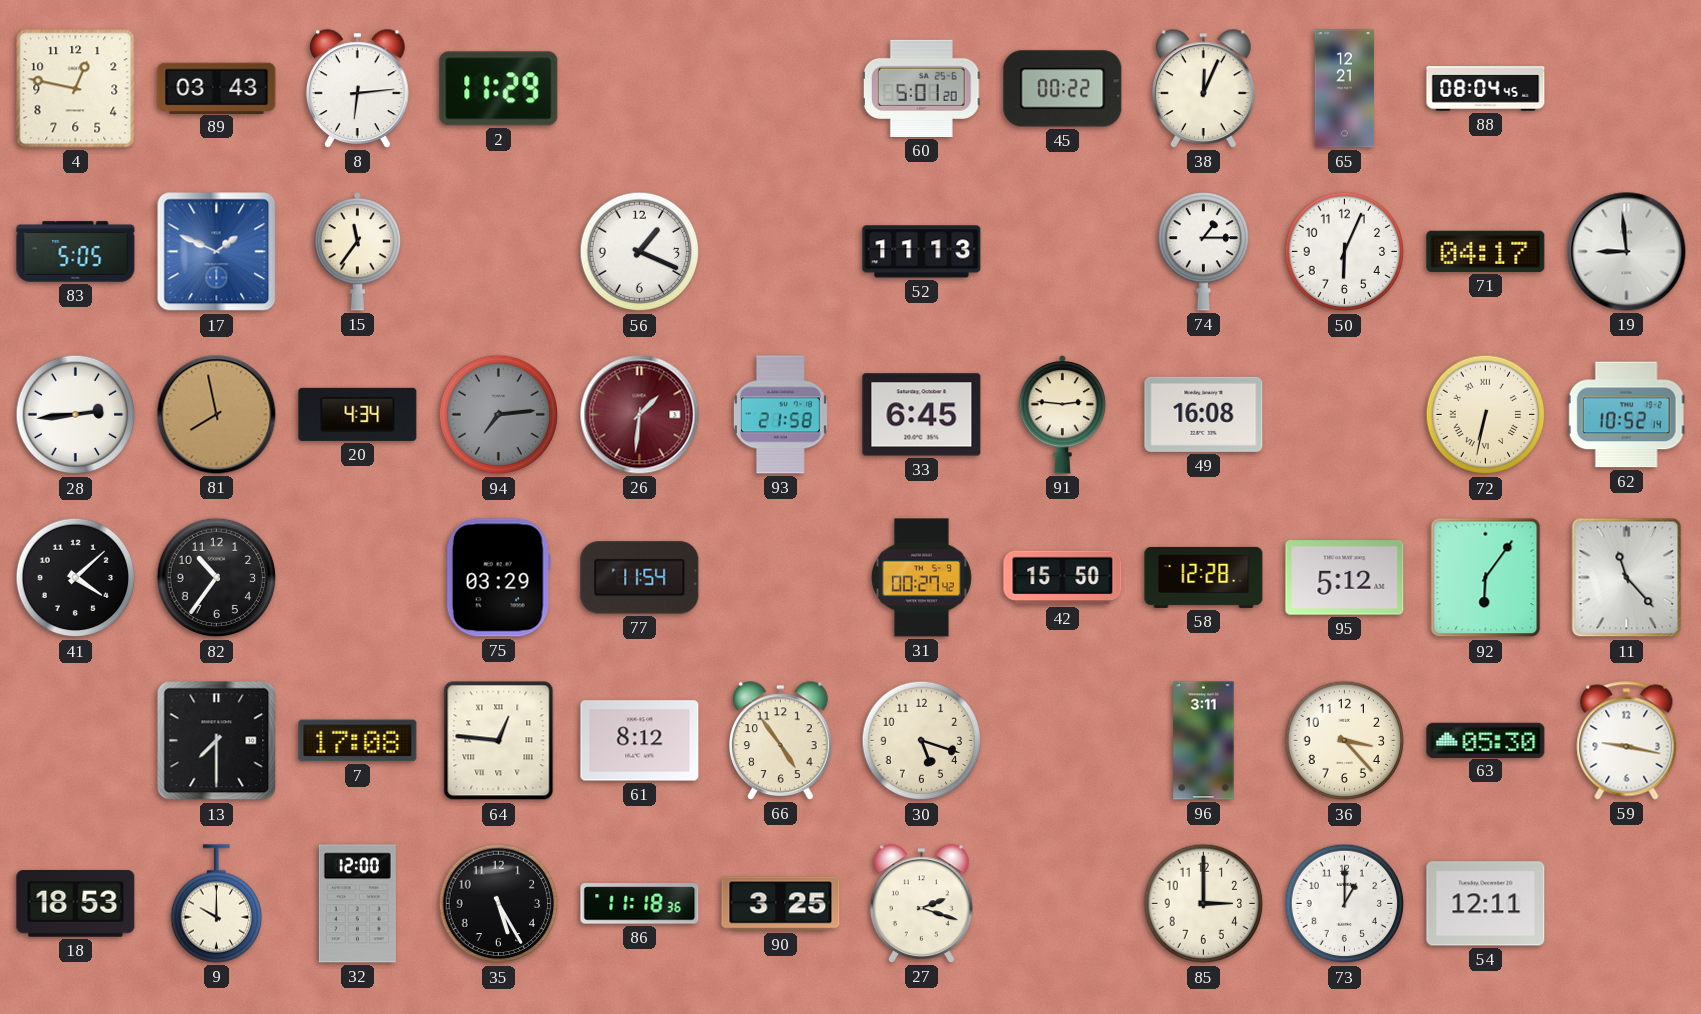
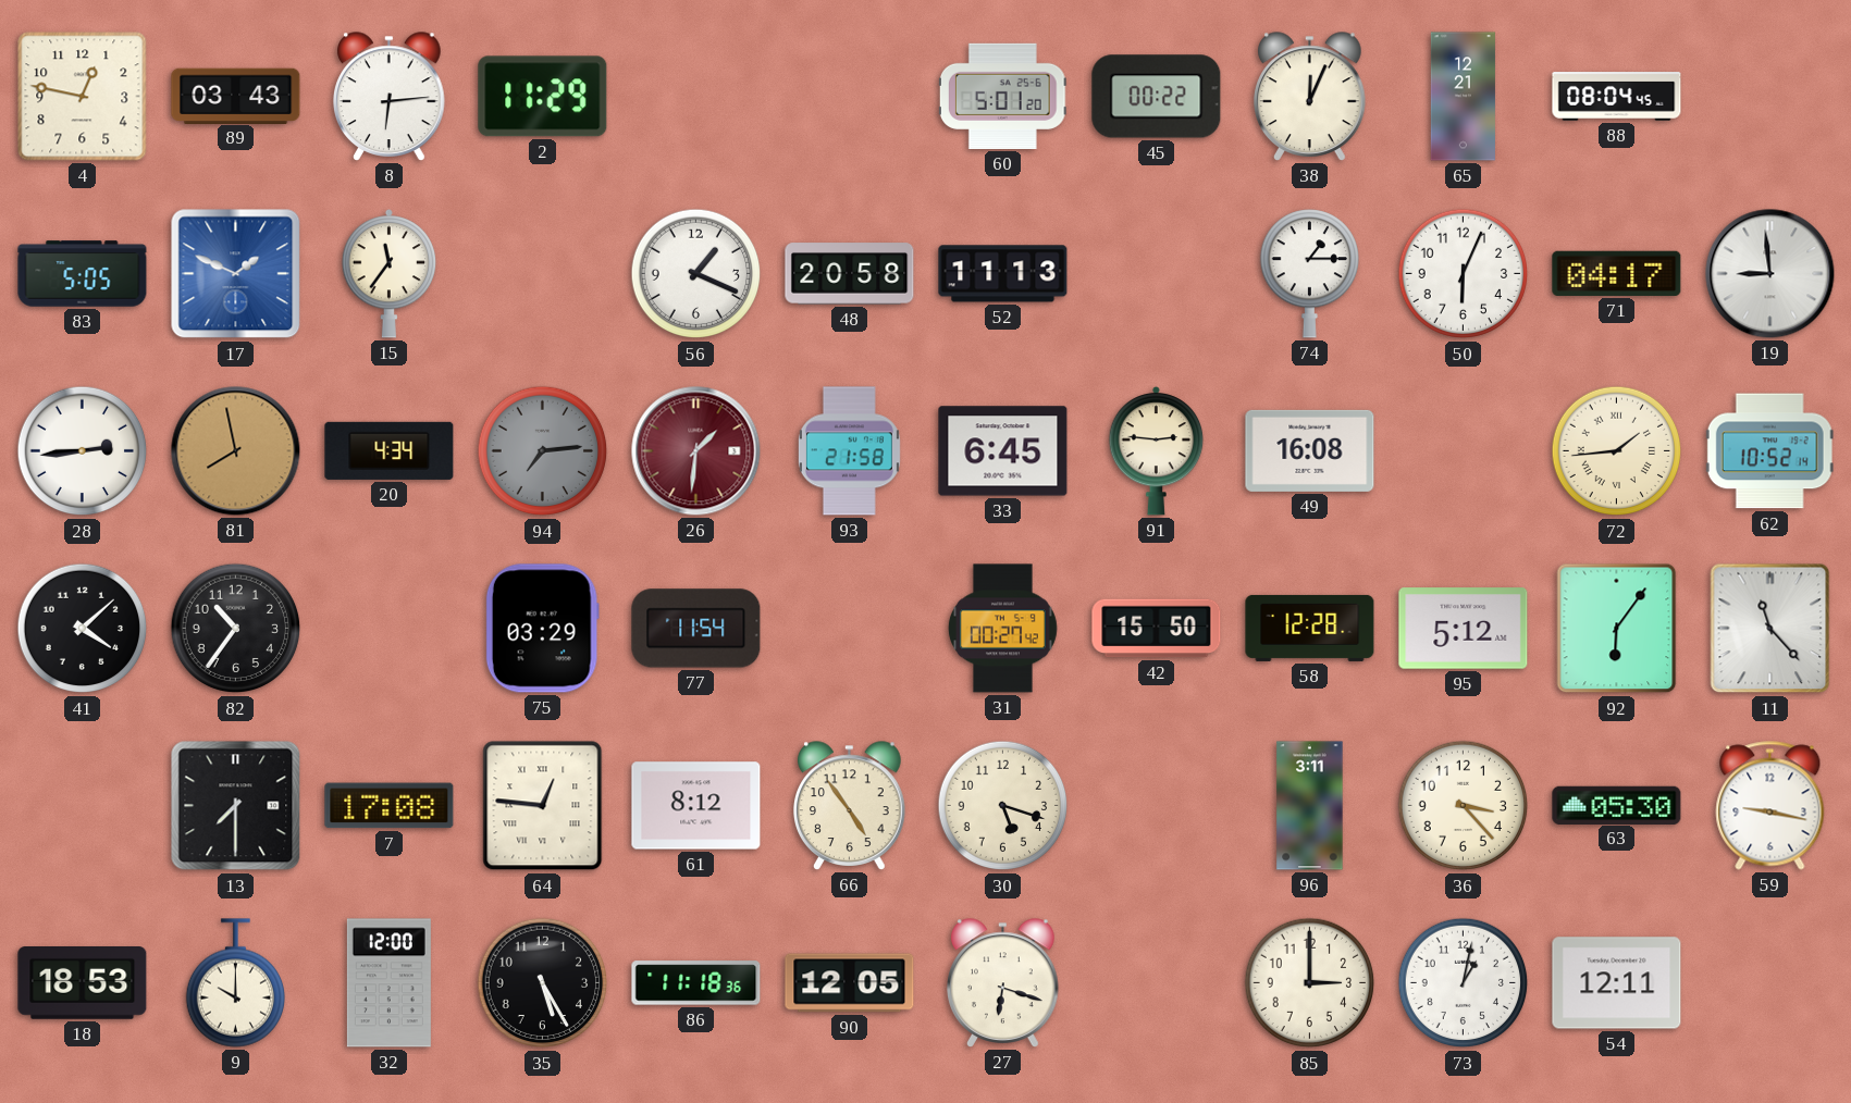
48: none -> 20:58 (850, 274)
72: 6:32 -> 1:44 (1617, 451)
90: 3:25 -> 12:05 (850, 983)
27: 2:18 -> 6:18 (1003, 983)
73: 1:00 -> 1:02 (1464, 983)
